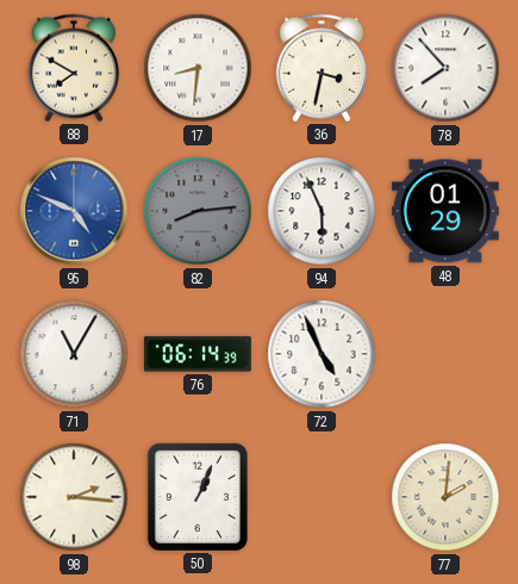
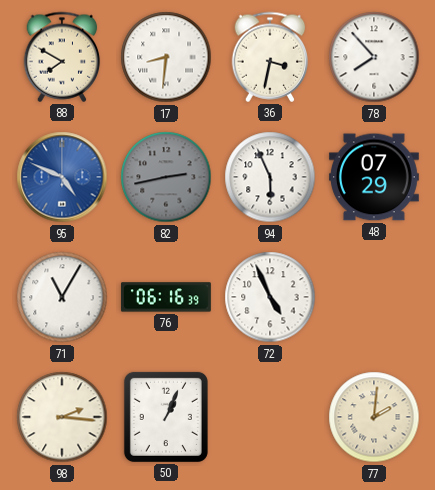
82: 8:14 -> 2:43 (166, 177)
48: 01:29 -> 07:29 (374, 177)
76: 06:14 -> 06:16 (166, 297)
